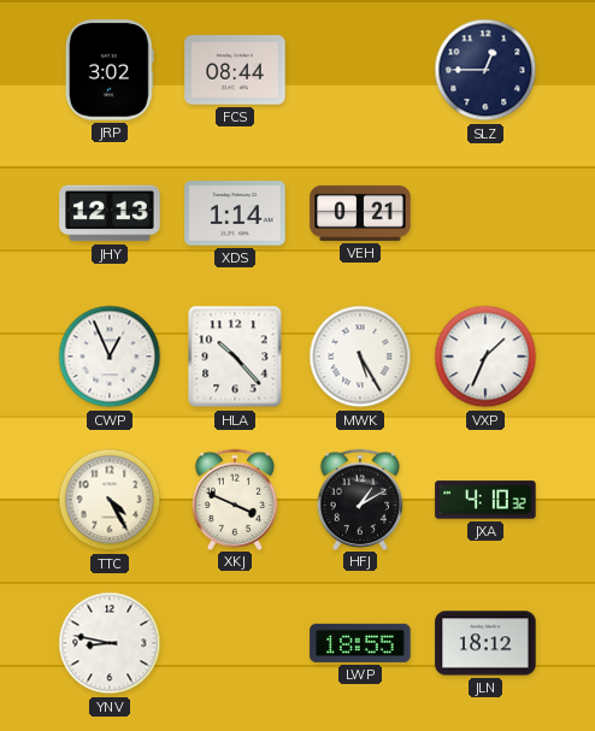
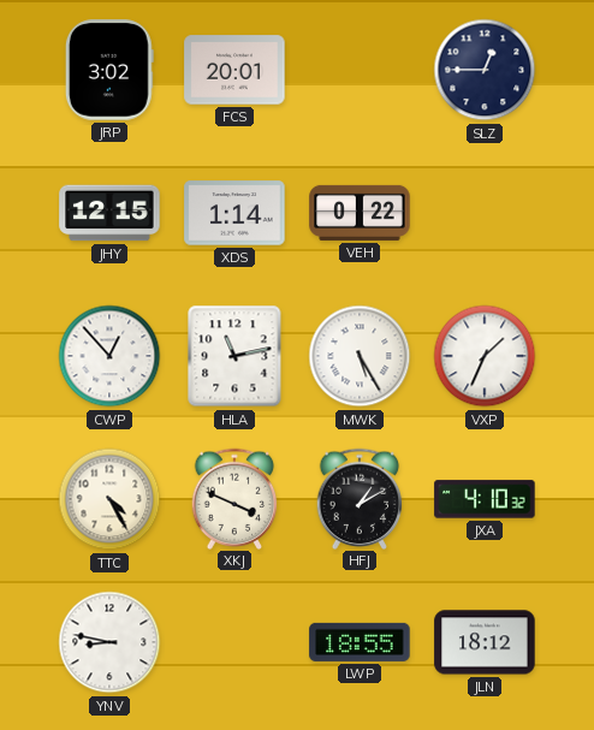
FCS: 08:44 -> 20:01 (234, 70)
JHY: 12:13 -> 12:15 (109, 213)
VEH: 0:21 -> 0:22 (360, 213)
CWP: 12:56 -> 12:53 (109, 356)
HLA: 10:23 -> 11:13 (234, 356)
